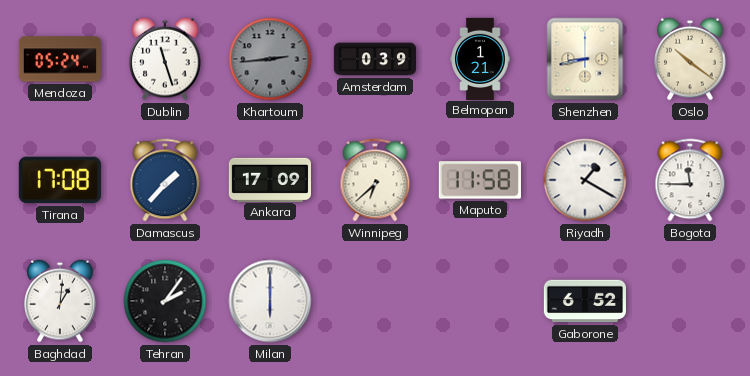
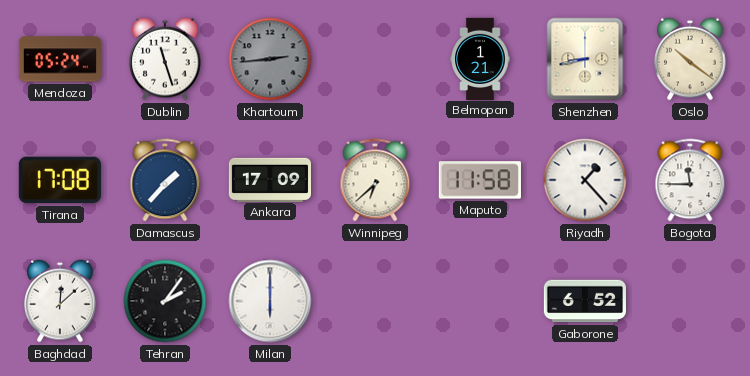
Amsterdam: 0:39 -> none (374, 59)
Riyadh: 1:20 -> 1:23 (585, 180)
Baghdad: 1:01 -> 12:08 (60, 301)
